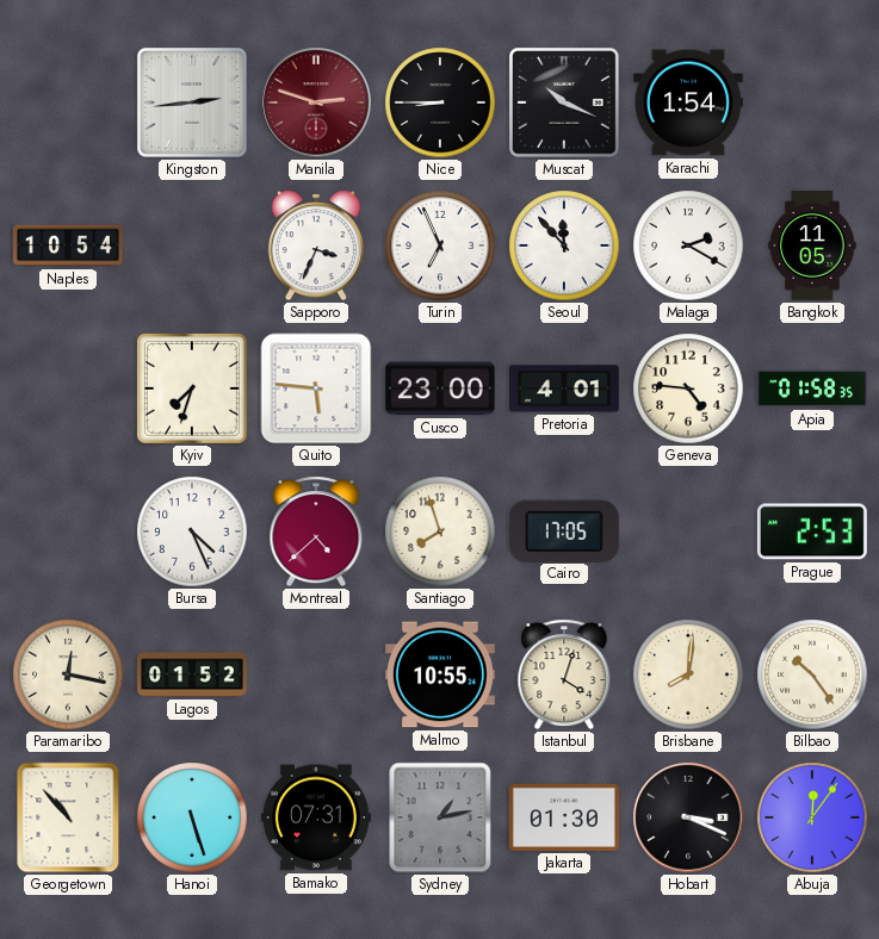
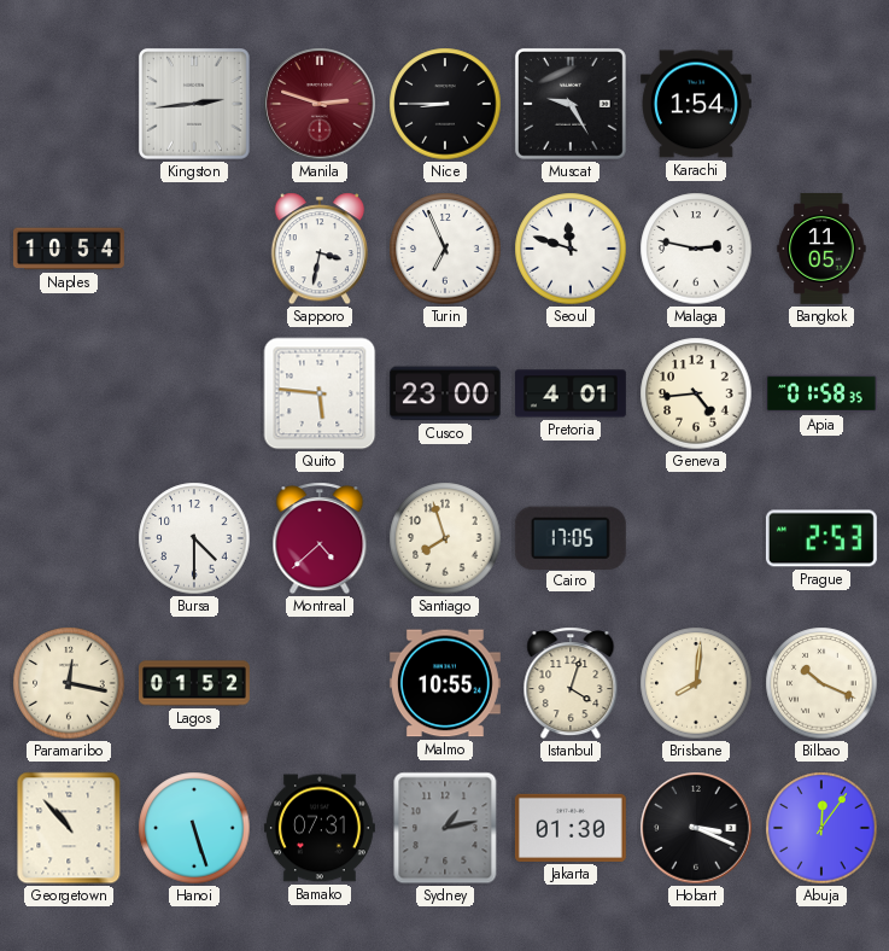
Muscat: 10:19 -> 9:25 (571, 104)
Sapporo: 3:34 -> 3:32 (318, 249)
Seoul: 11:53 -> 11:48 (571, 249)
Malaga: 2:20 -> 2:47 (696, 249)
Kyiv: 7:33 -> none (192, 388)
Geneva: 4:46 -> 4:44 (696, 393)
Bursa: 4:26 -> 4:30 (194, 538)
Bilbao: 10:24 -> 10:19 (821, 683)
